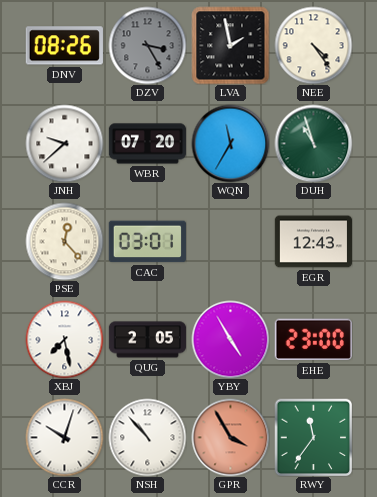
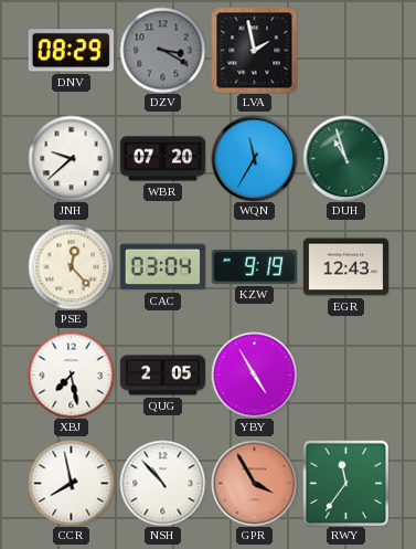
DNV: 08:26 -> 08:29 (71, 51)
DZV: 3:25 -> 3:20 (162, 50)
NEE: 4:24 -> none (313, 45)
CAC: 03:01 -> 03:04 (162, 267)
KZW: none -> 9:19 (254, 267)
EHE: 23:00 -> none (313, 340)
CCR: 10:03 -> 7:58 (71, 483)
